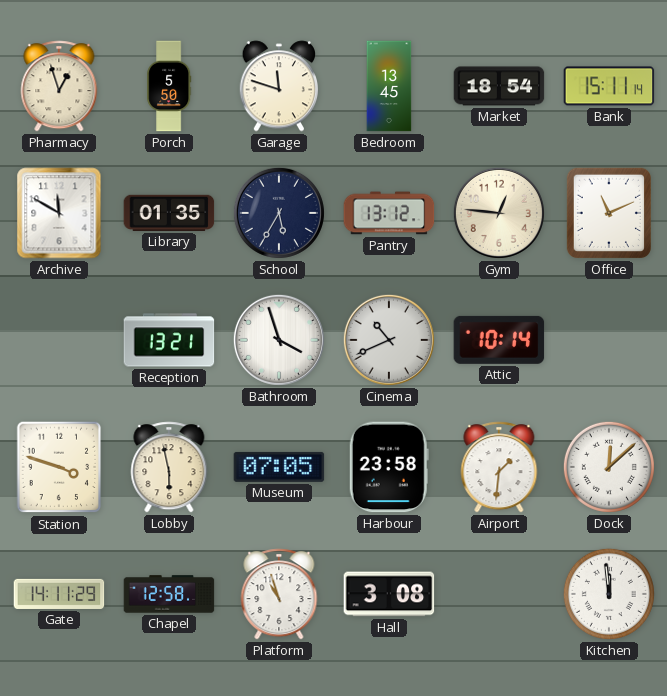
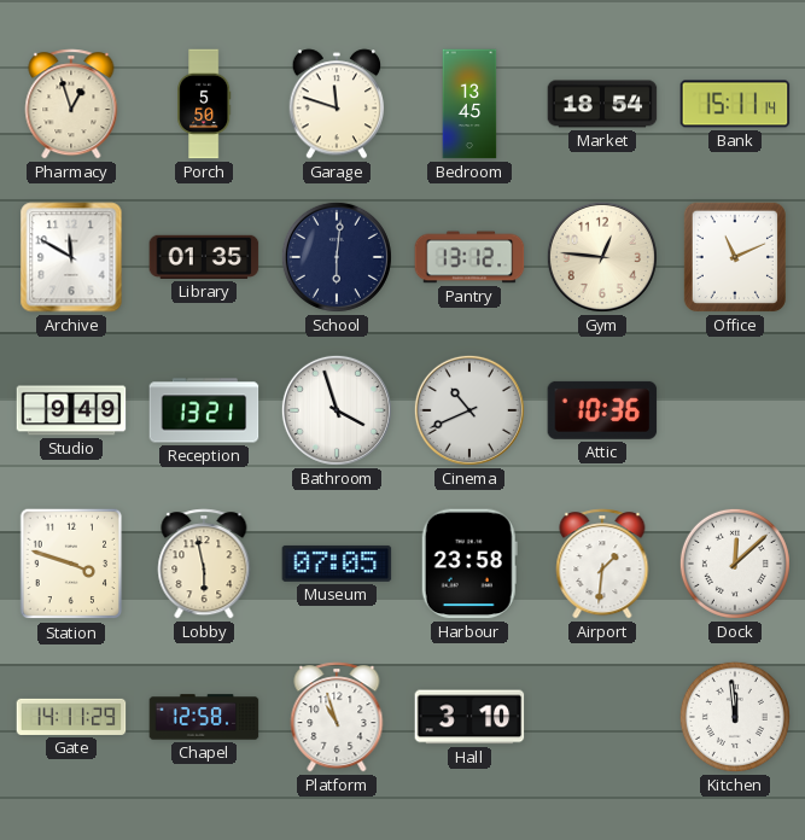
School: 5:35 -> 6:01 (337, 257)
Studio: none -> 9:49 (71, 410)
Attic: 10:14 -> 10:36 (602, 410)
Hall: 3:08 -> 3:10 (469, 717)
